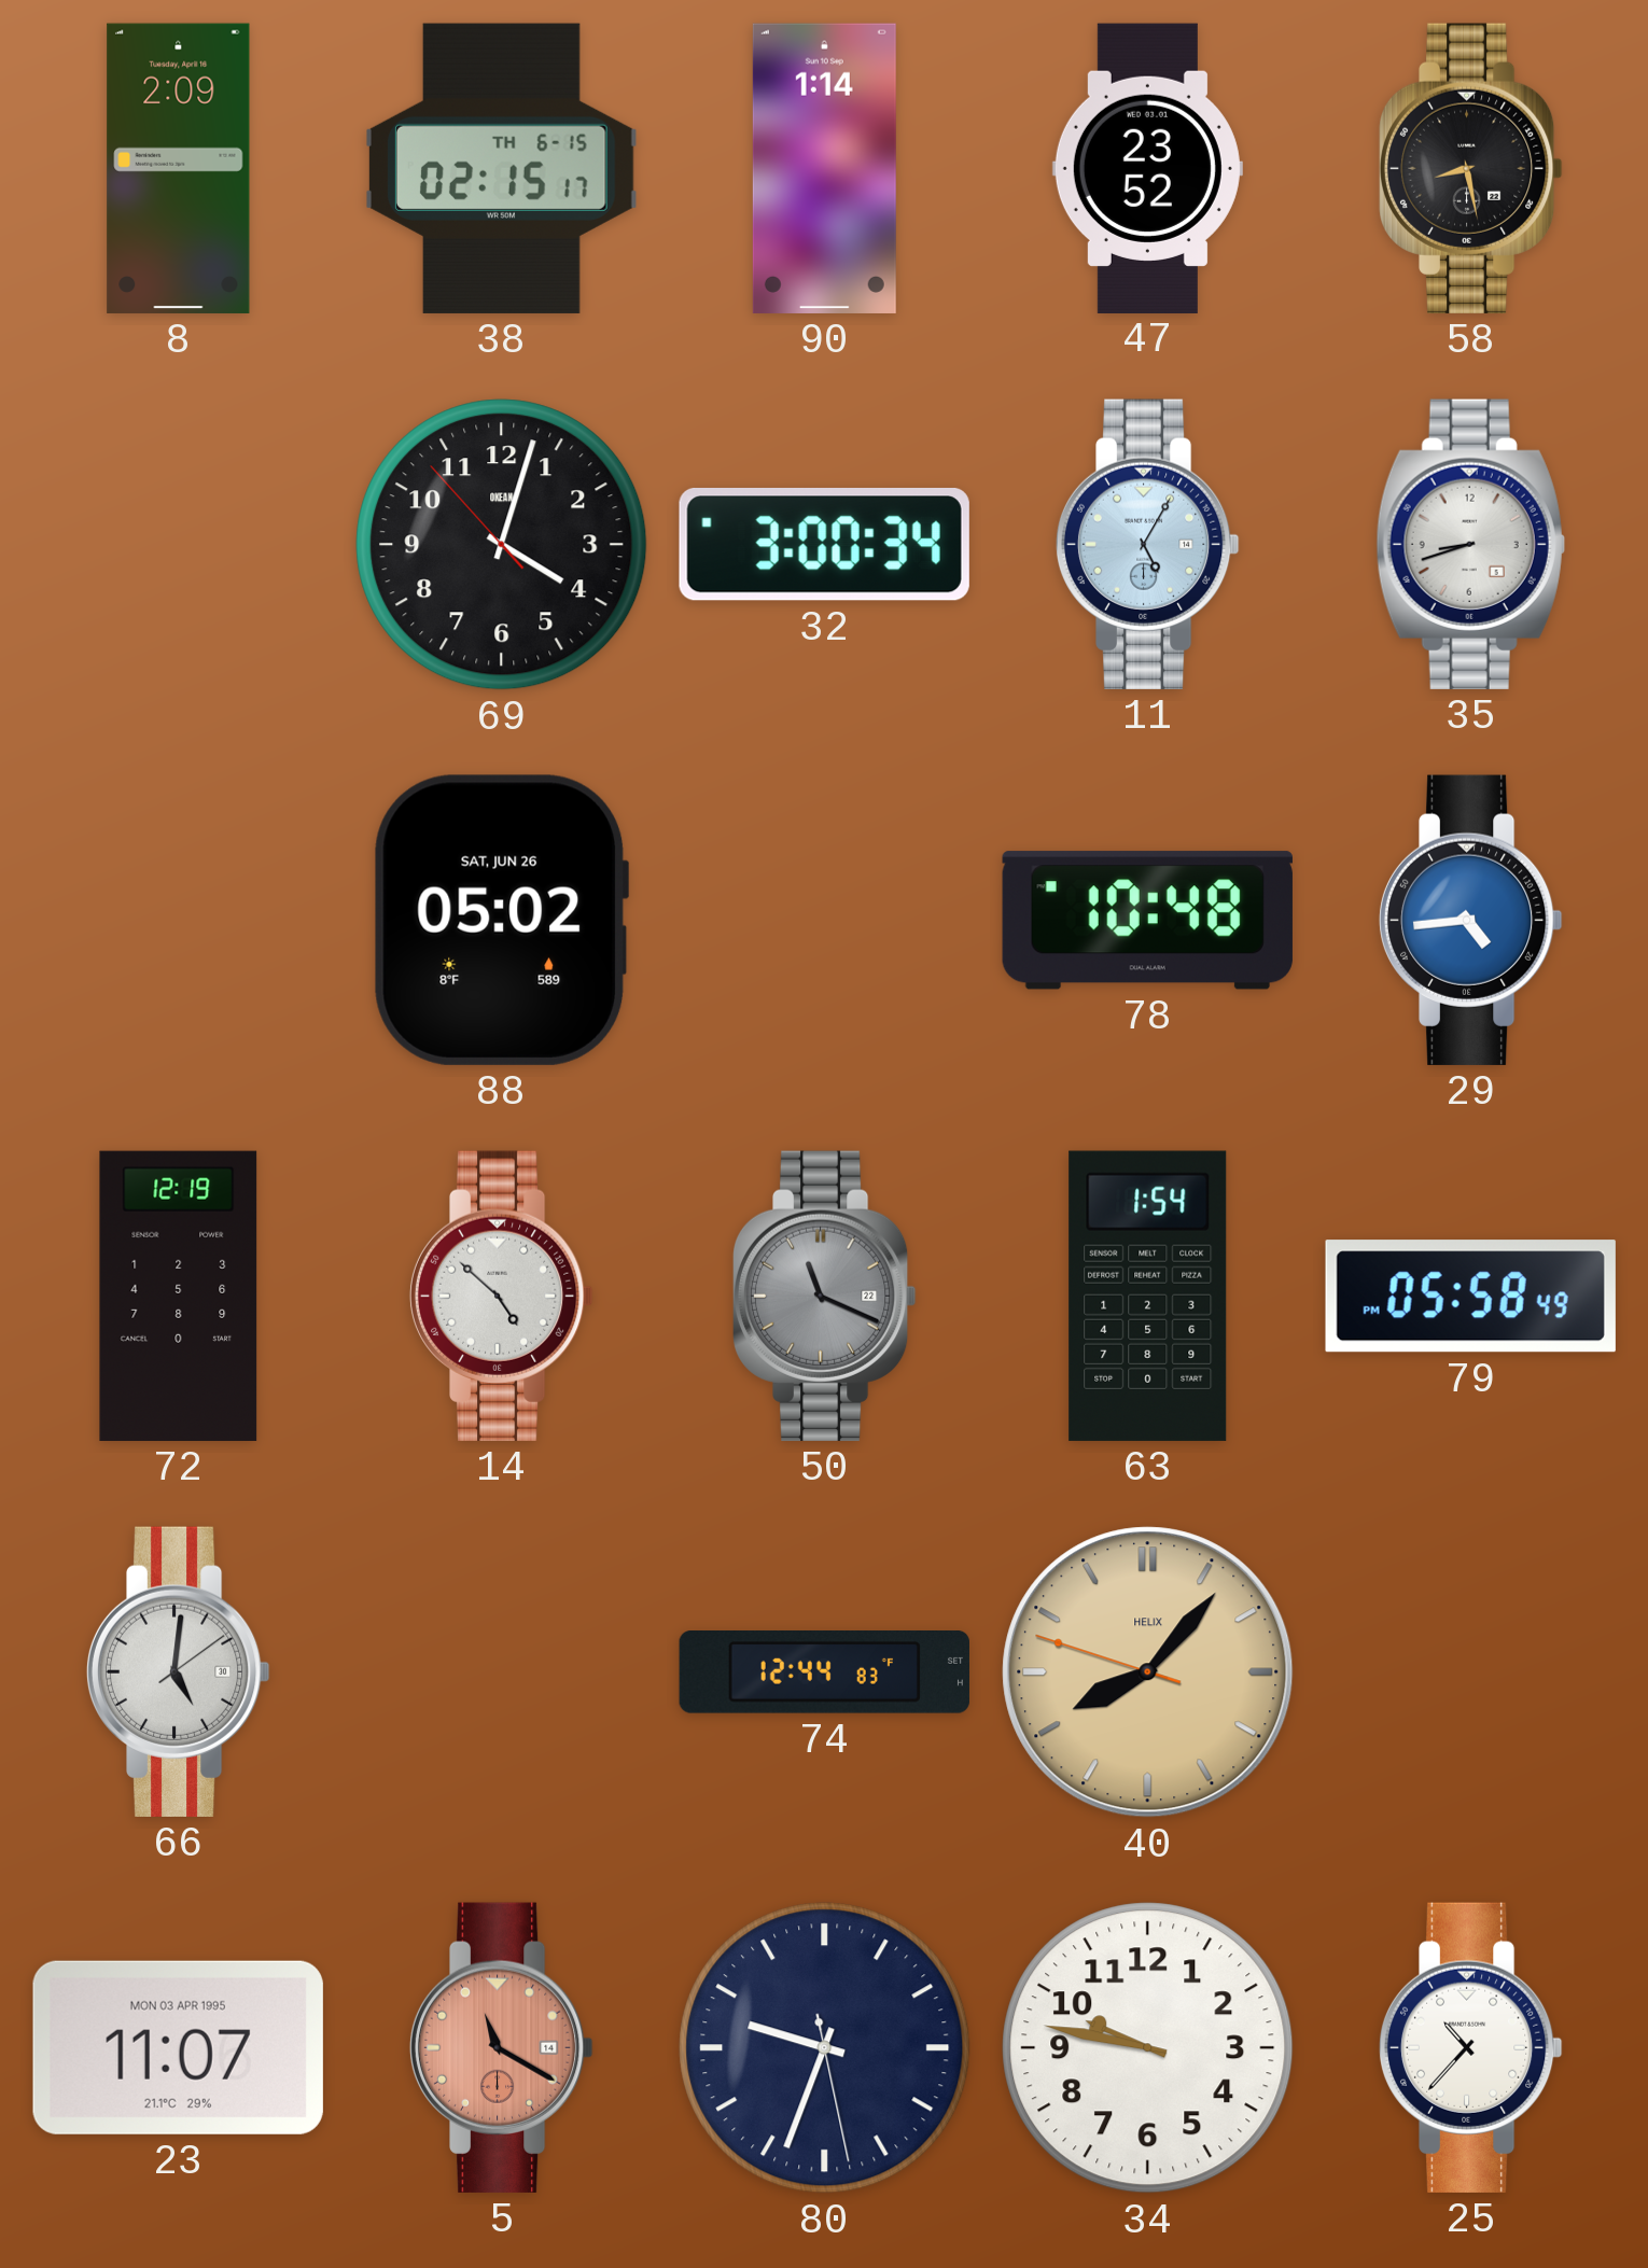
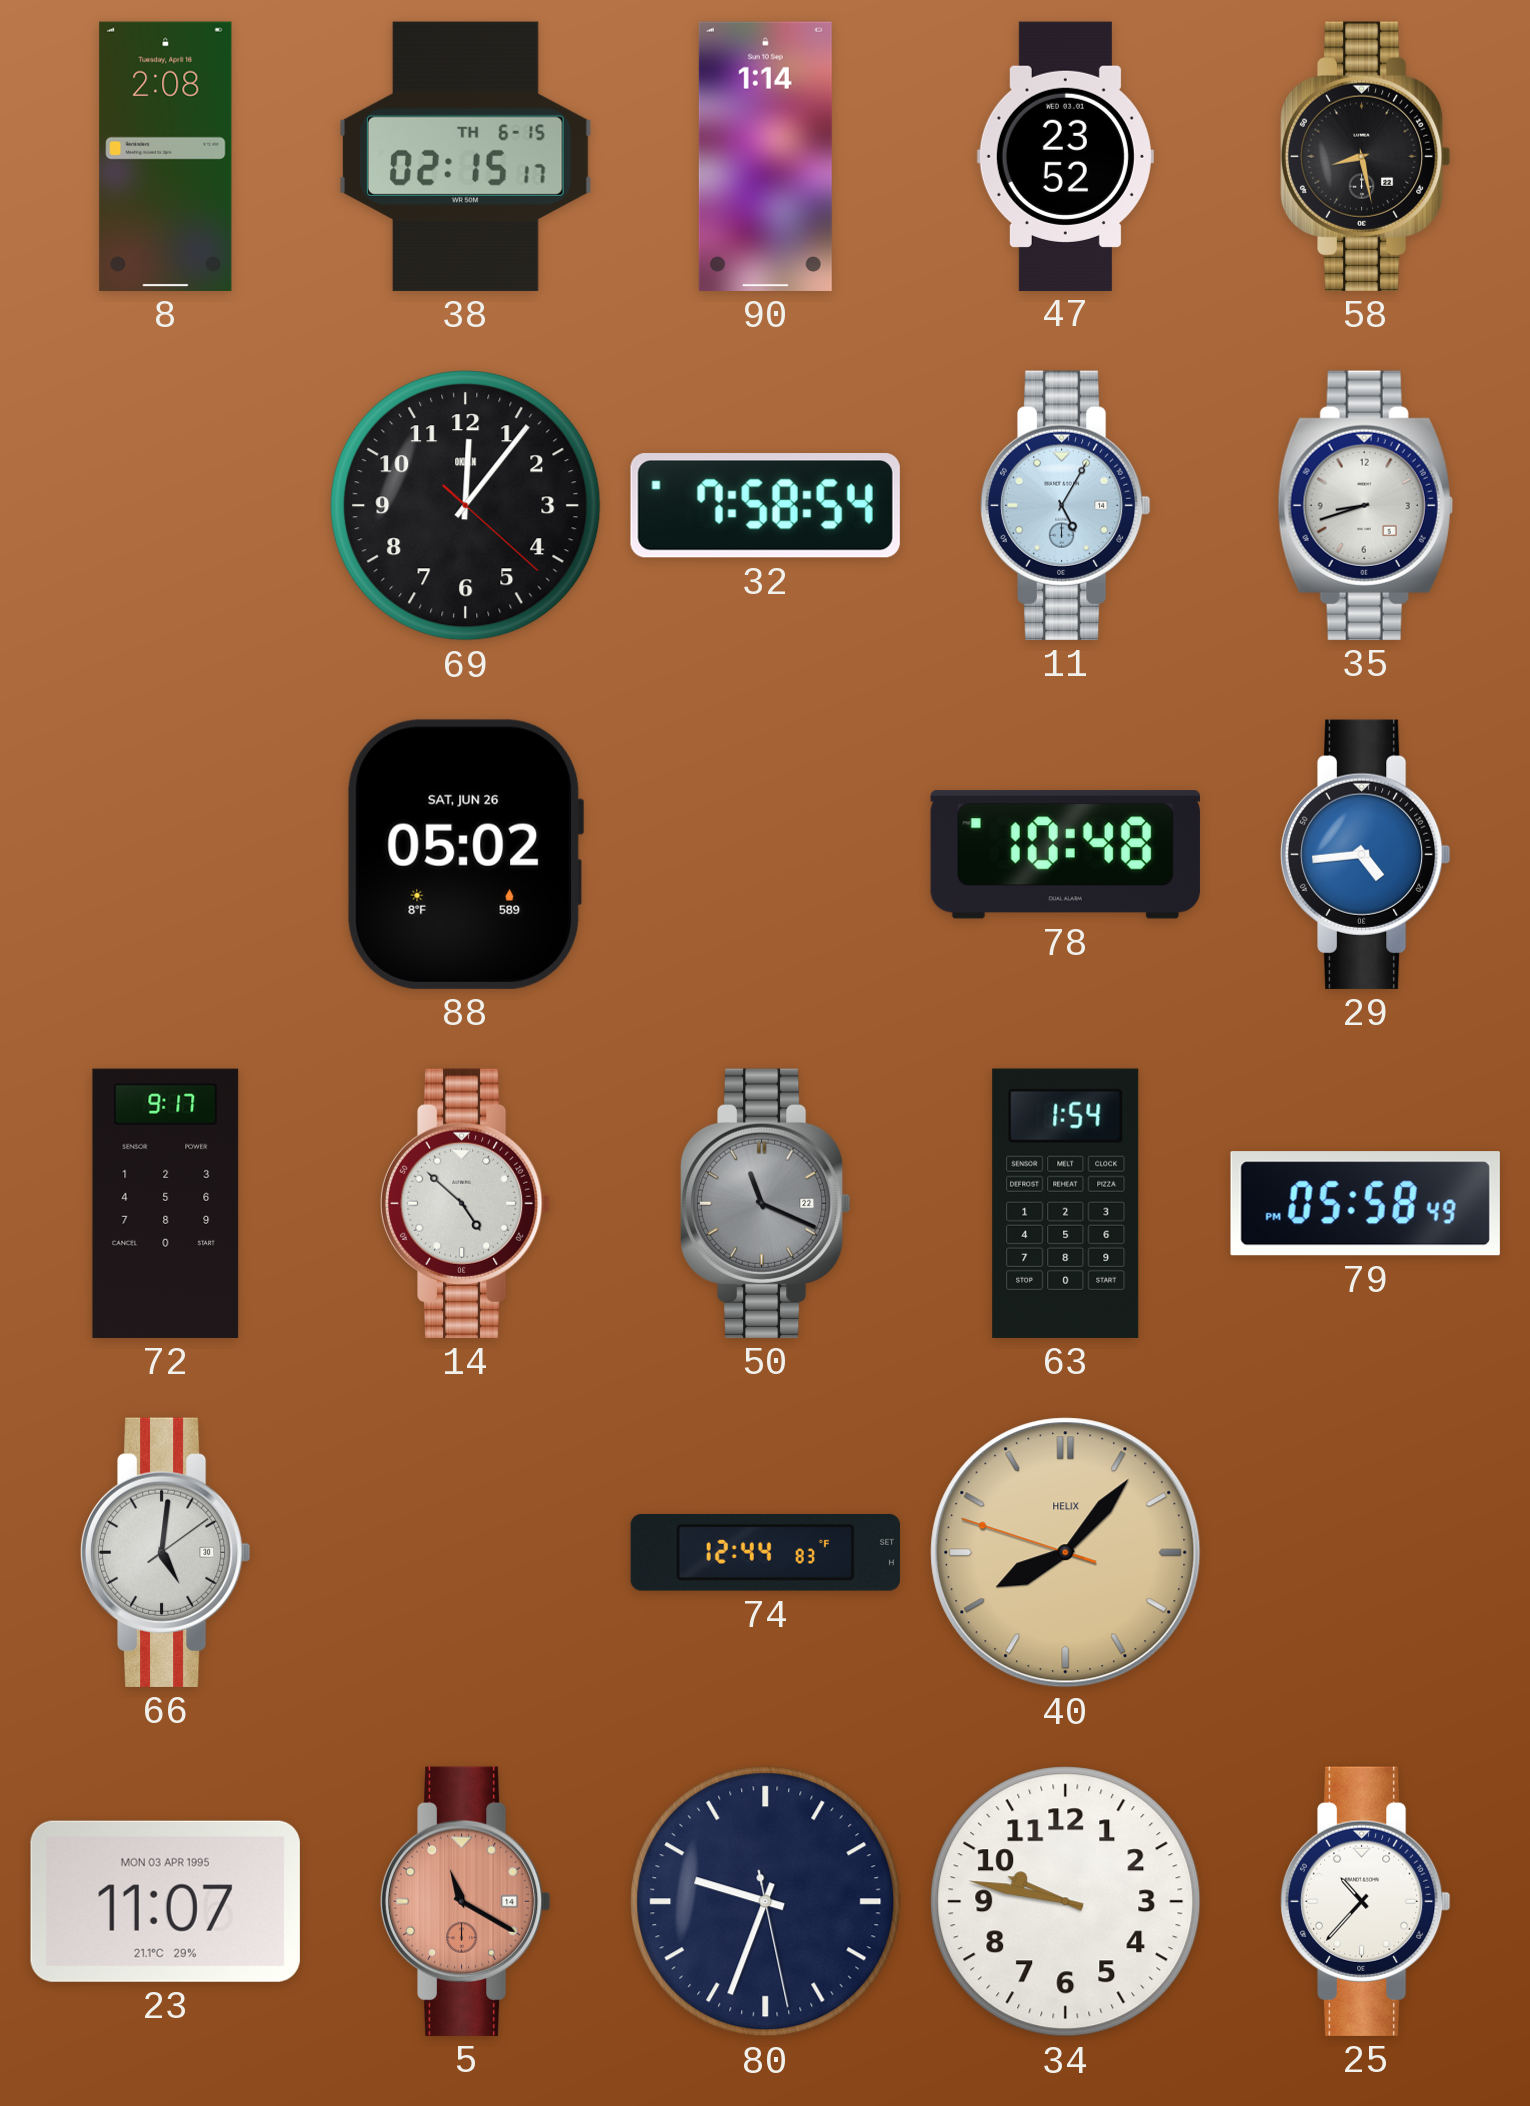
8: 2:09 -> 2:08 (166, 156)
69: 4:02 -> 12:06 (466, 506)
32: 3:00 -> 7:58 (765, 505)
72: 12:19 -> 9:17 (166, 1203)
